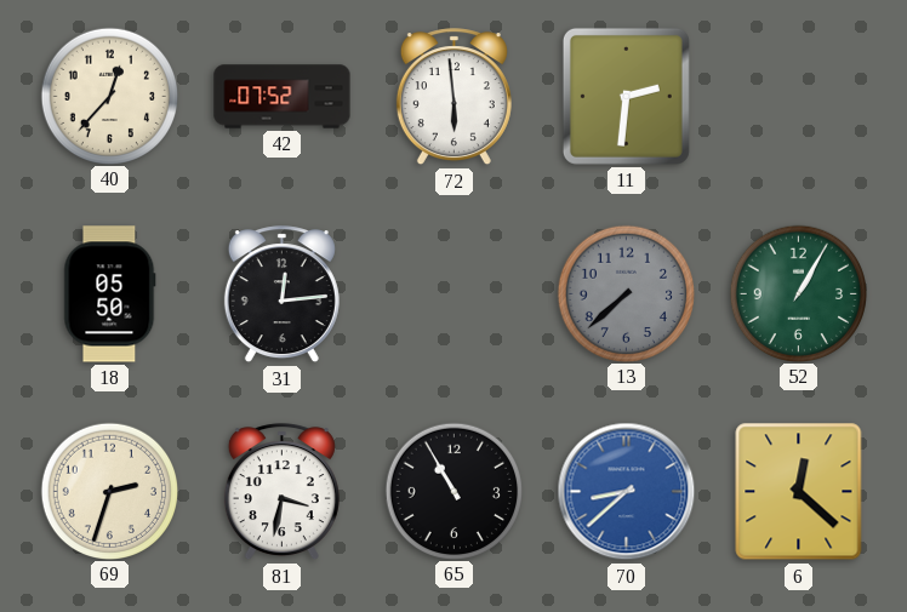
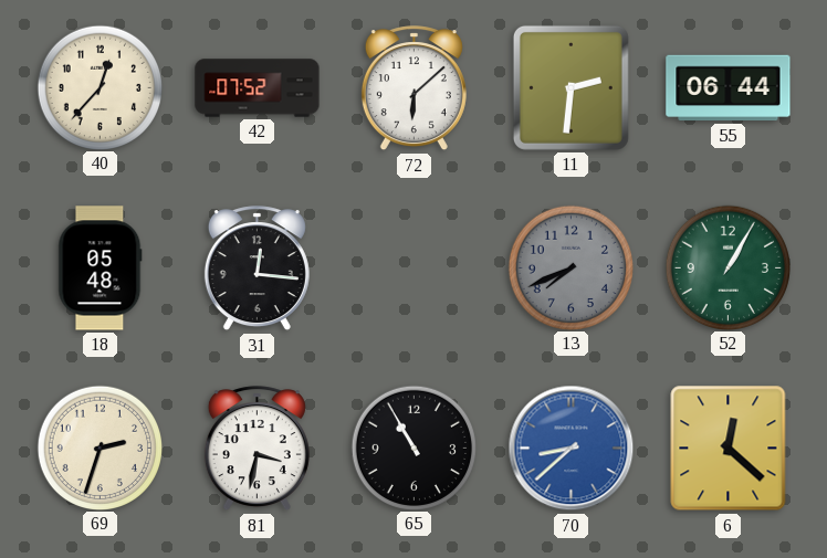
72: 5:59 -> 6:08 (414, 88)
55: none -> 06:44 (729, 88)
18: 05:50 -> 05:48 (101, 269)
31: 12:14 -> 12:16 (257, 269)
13: 7:38 -> 7:41 (570, 267)
